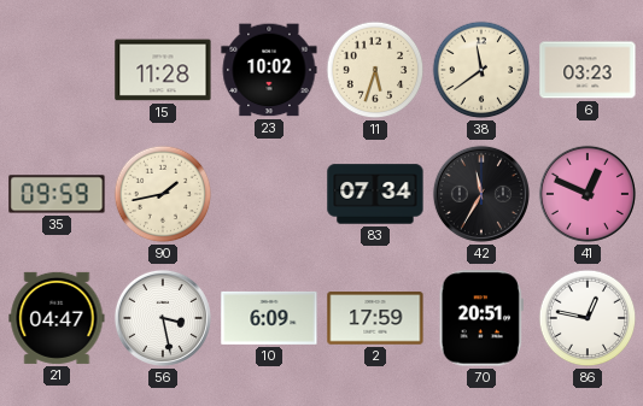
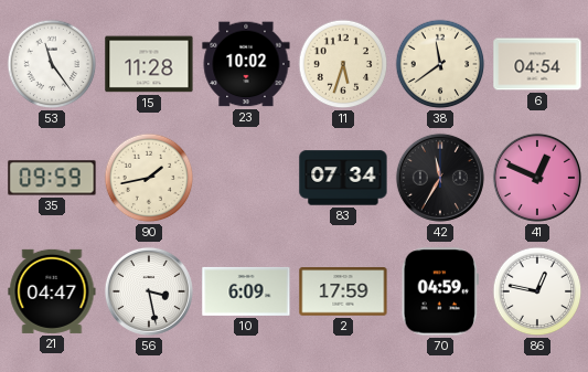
53: none -> 11:24 (52, 64)
6: 03:23 -> 04:54 (537, 64)
70: 20:51 -> 04:59 (440, 291)
